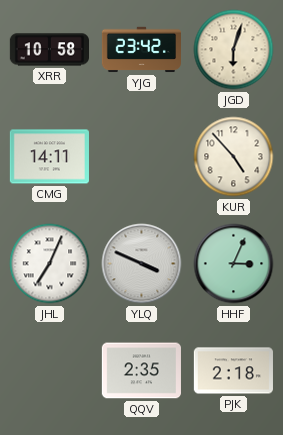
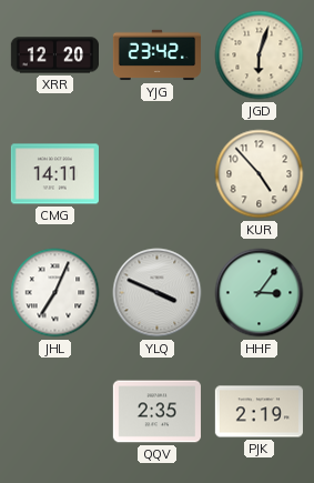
XRR: 10:58 -> 12:20 (54, 56)
HHF: 3:04 -> 3:06 (260, 293)
PJK: 2:18 -> 2:19 (259, 412)
